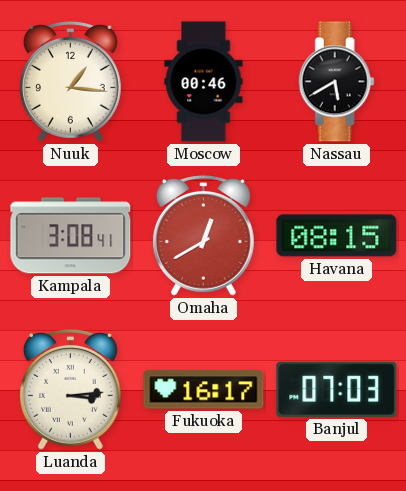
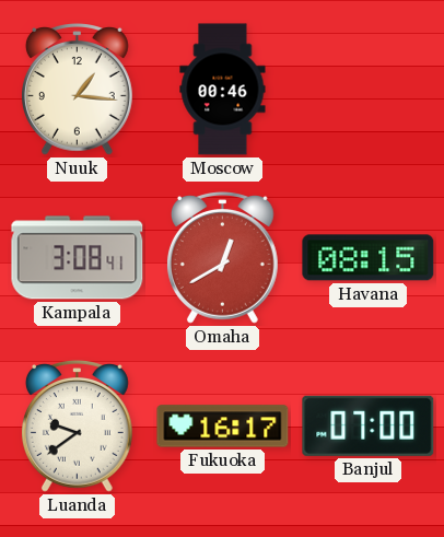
Nassau: 5:40 -> none (336, 82)
Luanda: 3:14 -> 9:39 (77, 427)
Banjul: 07:03 -> 07:00 (369, 425)
